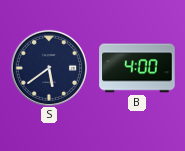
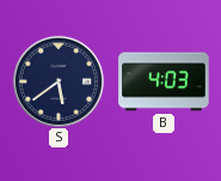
B: 4:00 -> 4:03 (164, 82)
